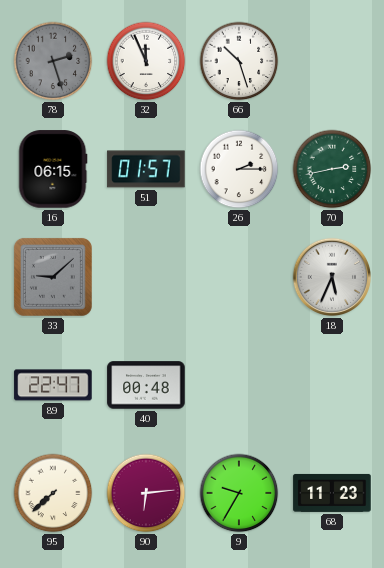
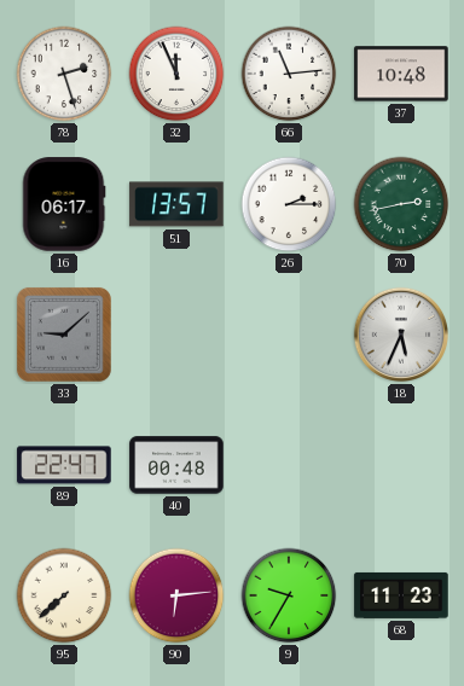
78 dial: grey -> white (64, 74)
66: 10:27 -> 11:14 (289, 74)
37: none -> 10:48 (401, 74)
16: 06:15 -> 06:17 (64, 204)
51: 01:57 -> 13:57 (176, 204)
